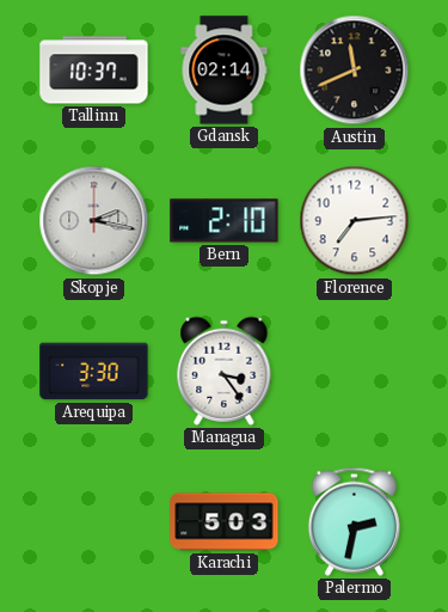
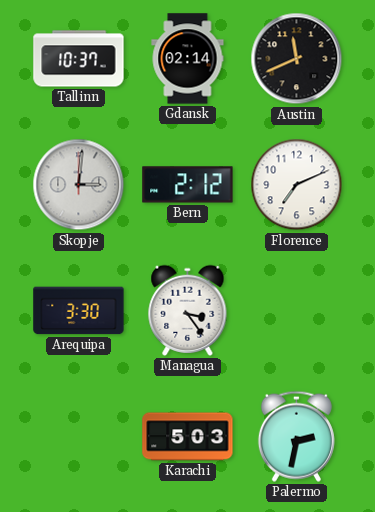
Skopje: 2:17 -> 3:01 (79, 185)
Bern: 2:10 -> 2:12 (188, 185)
Florence: 7:14 -> 7:11 (297, 185)
